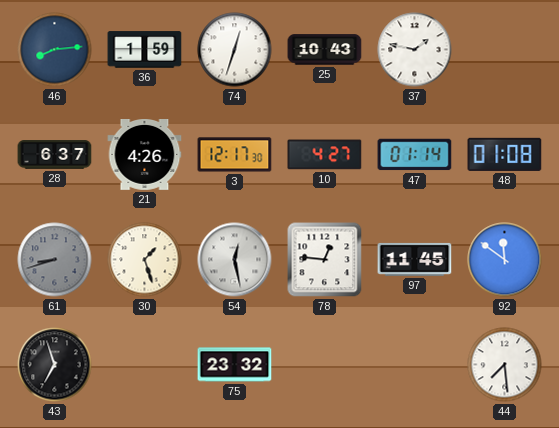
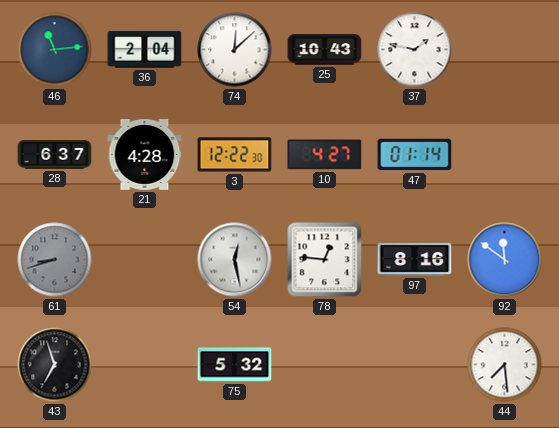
46: 8:14 -> 11:14 (55, 50)
36: 1:59 -> 2:04 (145, 50)
74: 12:33 -> 12:08 (235, 50)
21: 4:26 -> 4:28 (145, 155)
3: 12:17 -> 12:22 (235, 155)
48: 01:08 -> none (505, 154)
30: 1:27 -> none (145, 260)
97: 11:45 -> 8:16 (415, 259)
75: 23:32 -> 5:32 (235, 365)
